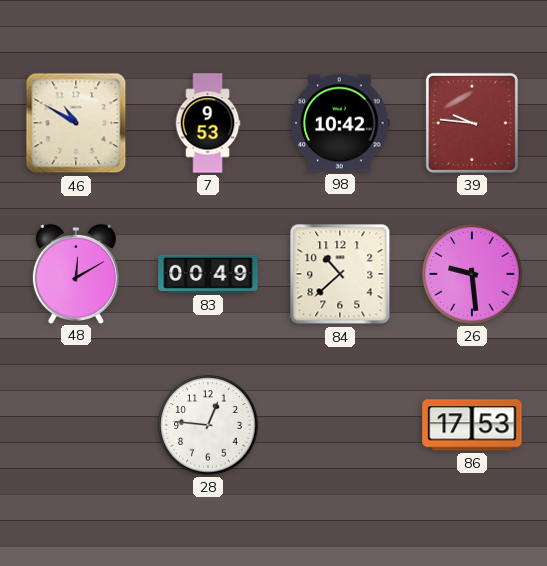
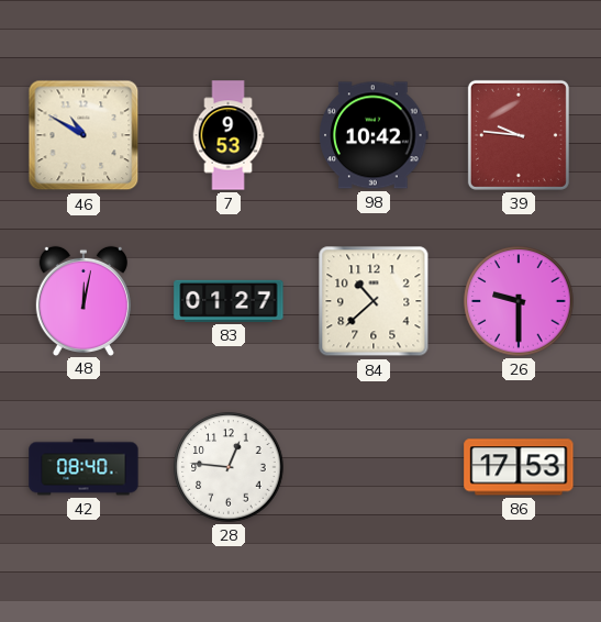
48: 12:10 -> 12:02 (84, 300)
83: 00:49 -> 01:27 (229, 301)
26: 9:29 -> 9:30 (519, 301)
42: none -> 08:40 (84, 467)
